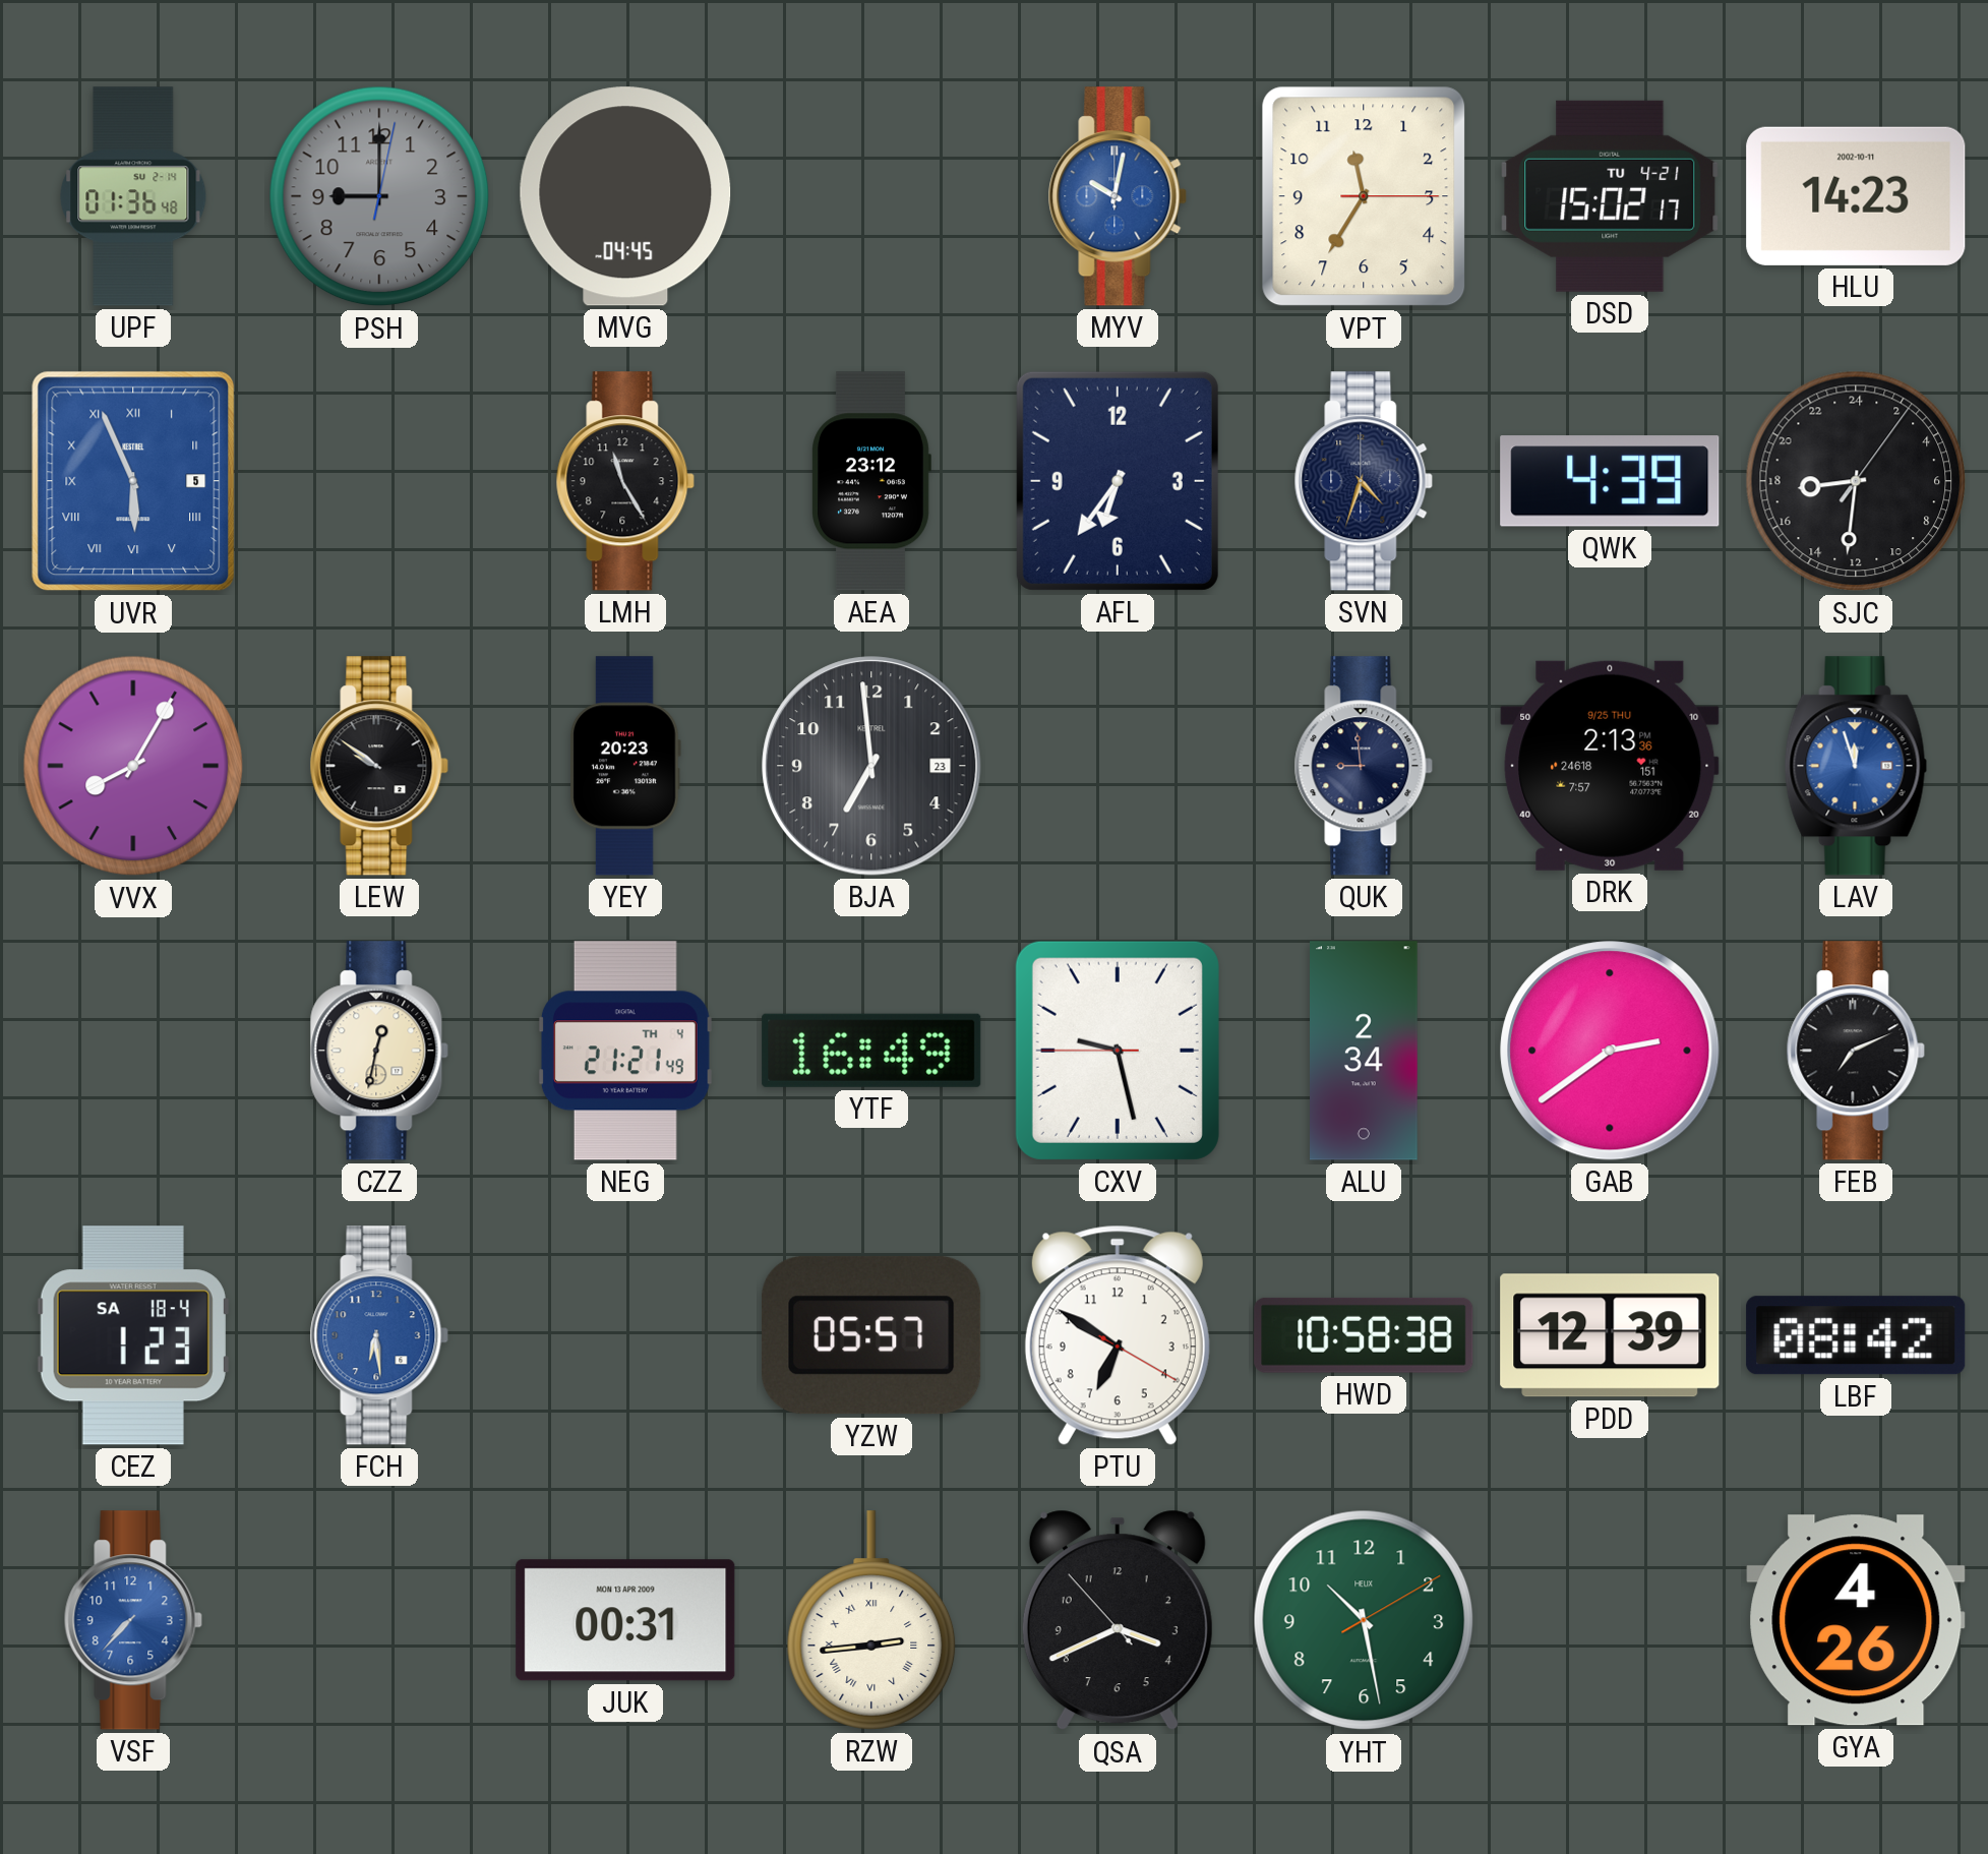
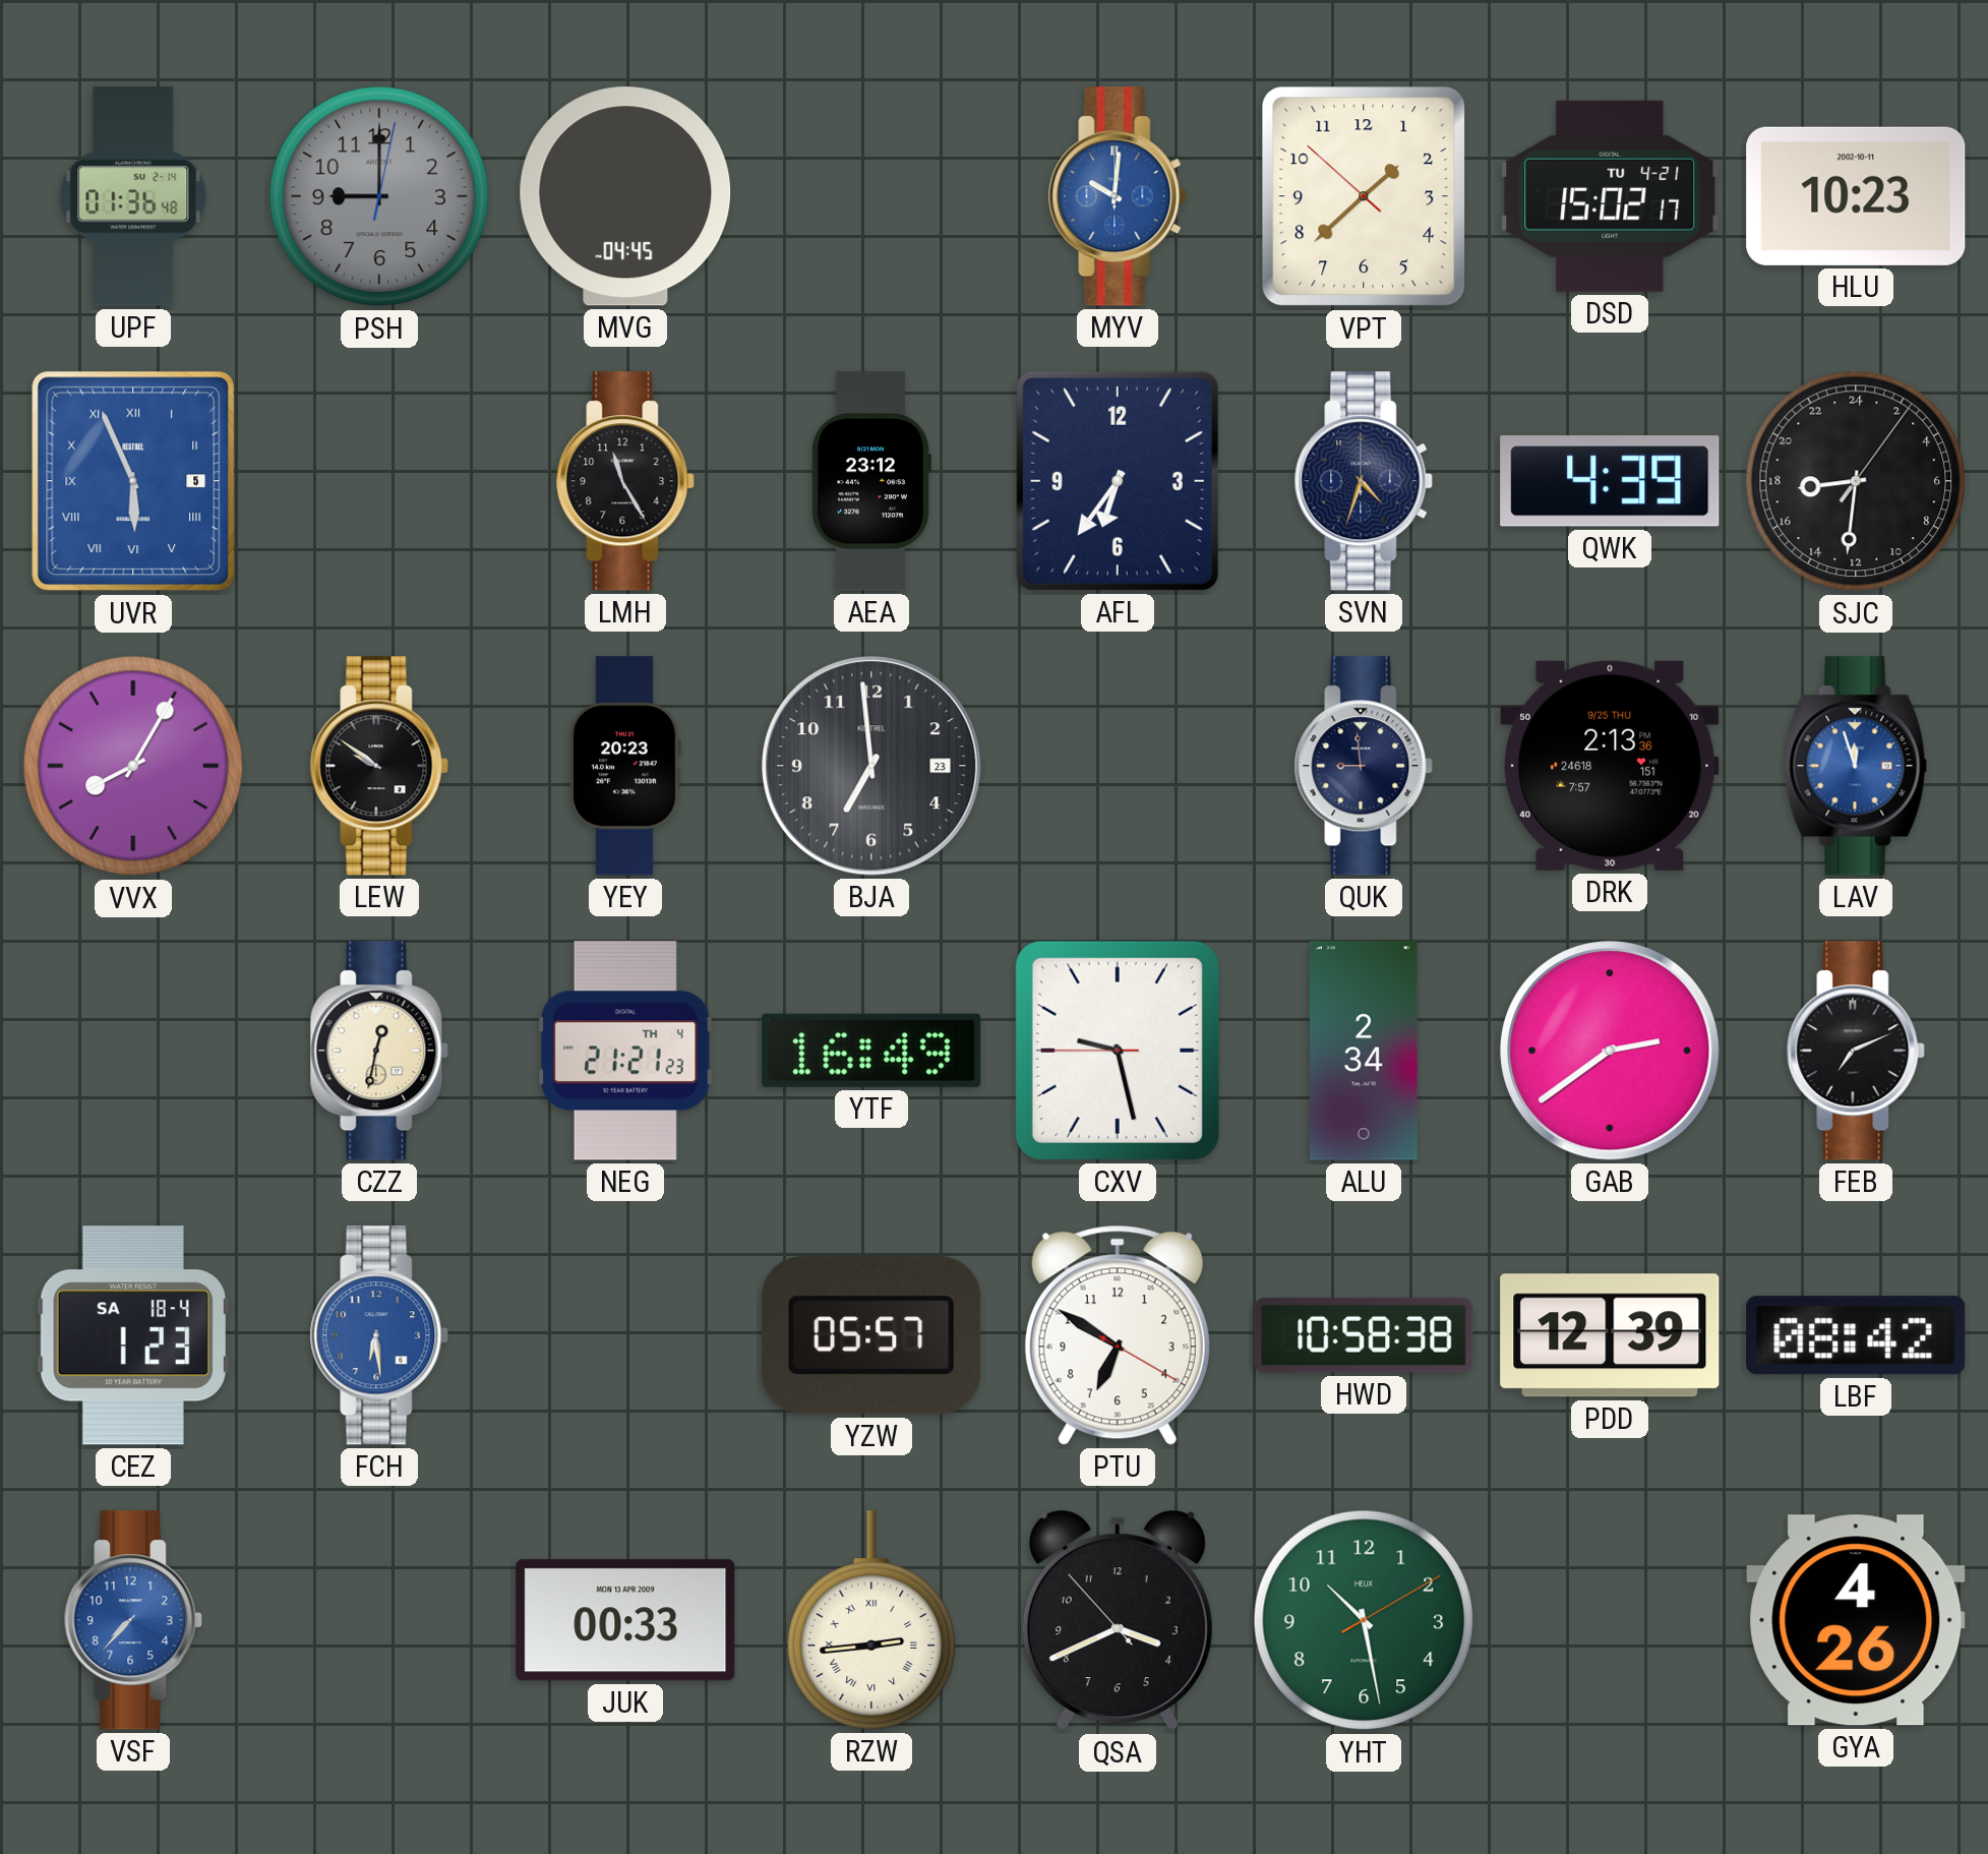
MYV: 10:02 -> 10:01 (1118, 196)
VPT: 11:35 -> 1:37 (1364, 196)
HLU: 14:23 -> 10:23 (1856, 196)
NEG: 21:21:49 -> 21:21:23 (625, 1051)
JUK: 00:31 -> 00:33 (625, 1620)
